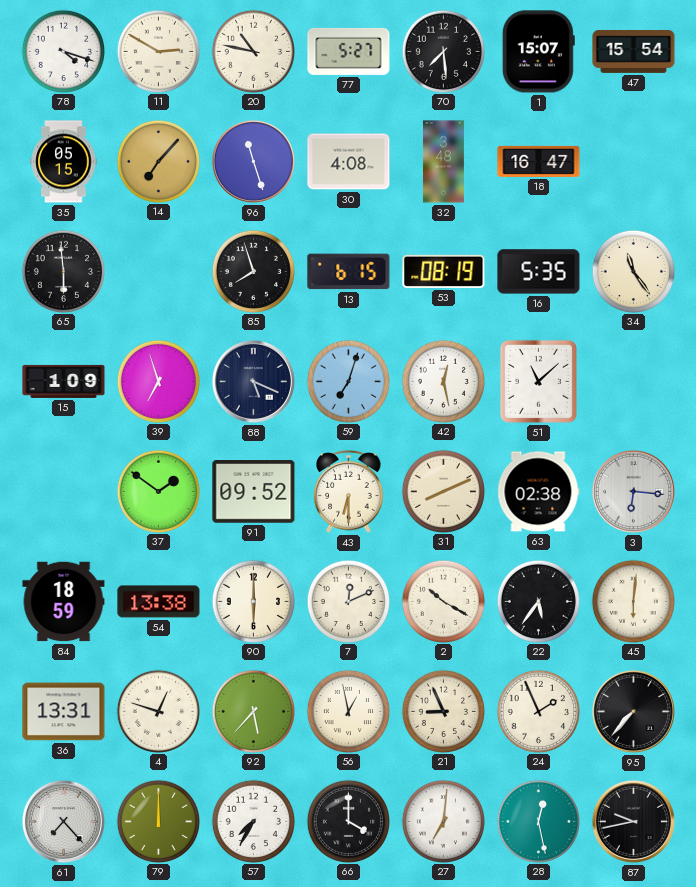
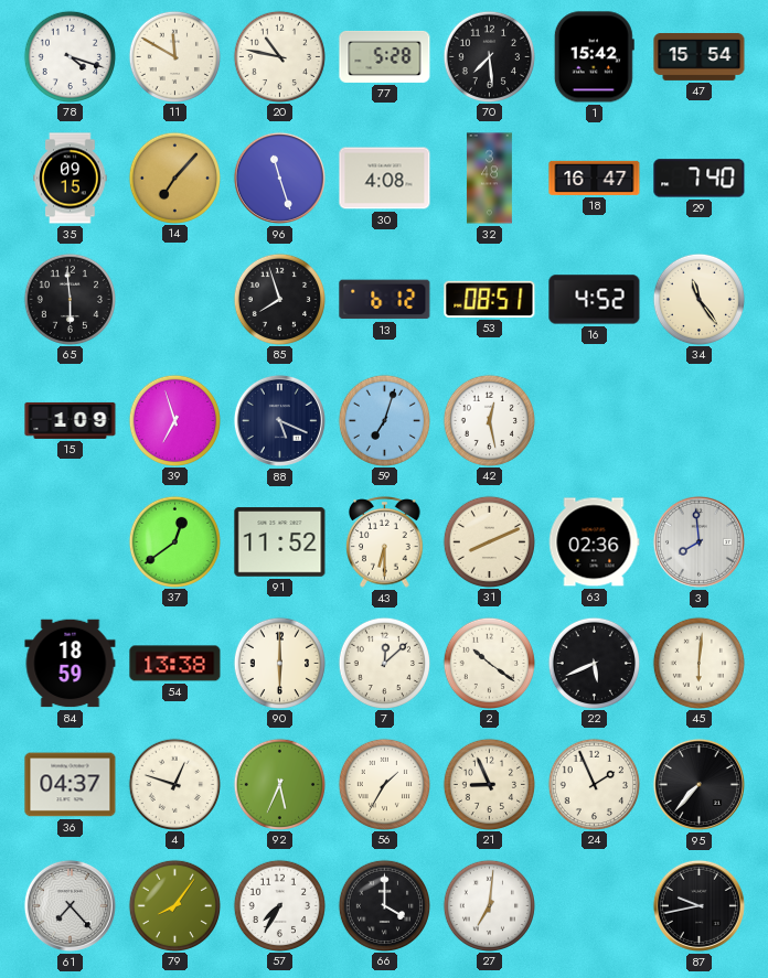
11: 2:50 -> 11:50 (174, 56)
77: 5:27 -> 5:28 (385, 56)
1: 15:07 -> 15:42 (594, 57)
35: 05:15 -> 09:15 (71, 179)
29: none -> 7:40 (700, 179)
13: 6:15 -> 6:12 (385, 300)
53: 08:19 -> 08:51 (490, 299)
16: 5:35 -> 4:52 (595, 300)
51: 11:08 -> none (538, 381)
37: 1:51 -> 12:39 (174, 541)
91: 09:52 -> 11:52 (280, 542)
63: 02:38 -> 02:36 (594, 542)
3: 6:16 -> 7:59 (698, 541)
7: 12:11 -> 12:08 (384, 663)
2: 10:20 -> 10:21 (489, 663)
22: 5:36 -> 5:41 (594, 663)
36: 13:31 -> 04:37 (71, 785)
92: 5:37 -> 5:34 (279, 784)
56: 12:58 -> 1:35 (384, 784)
79: 12:00 -> 8:06 (174, 905)
28: 12:28 -> none (538, 821)
